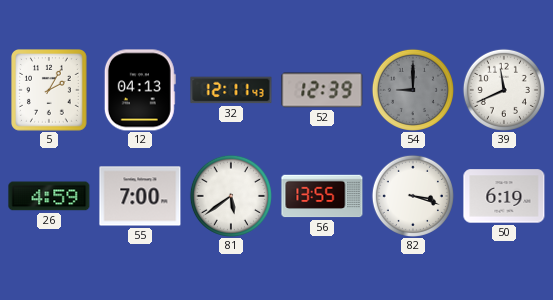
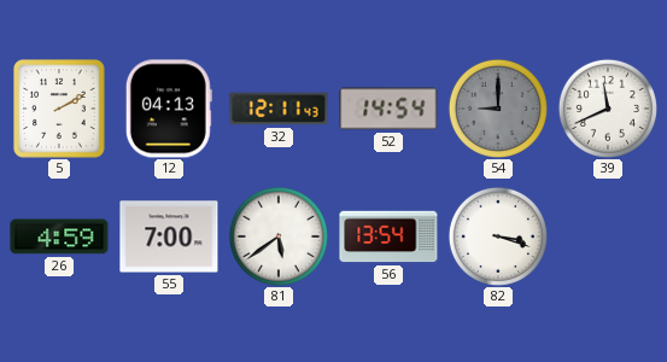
5: 2:05 -> 2:10 (60, 110)
52: 12:39 -> 14:54 (388, 109)
56: 13:55 -> 13:54 (388, 237)
50: 6:19 -> none (504, 196)
